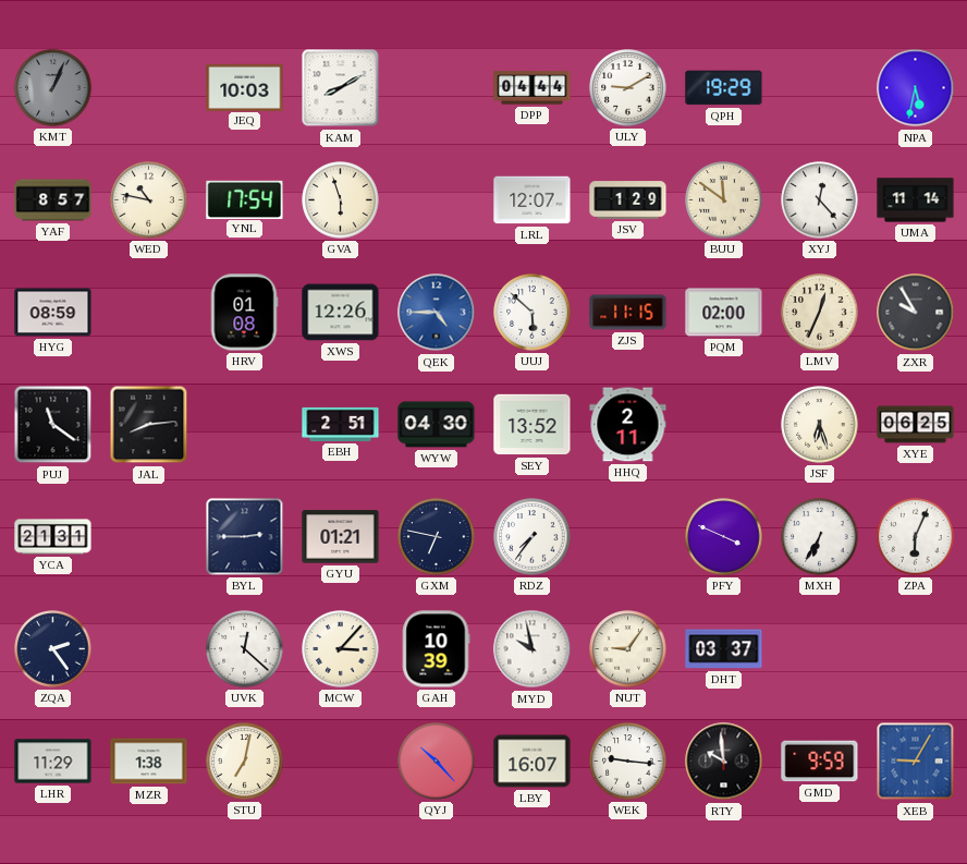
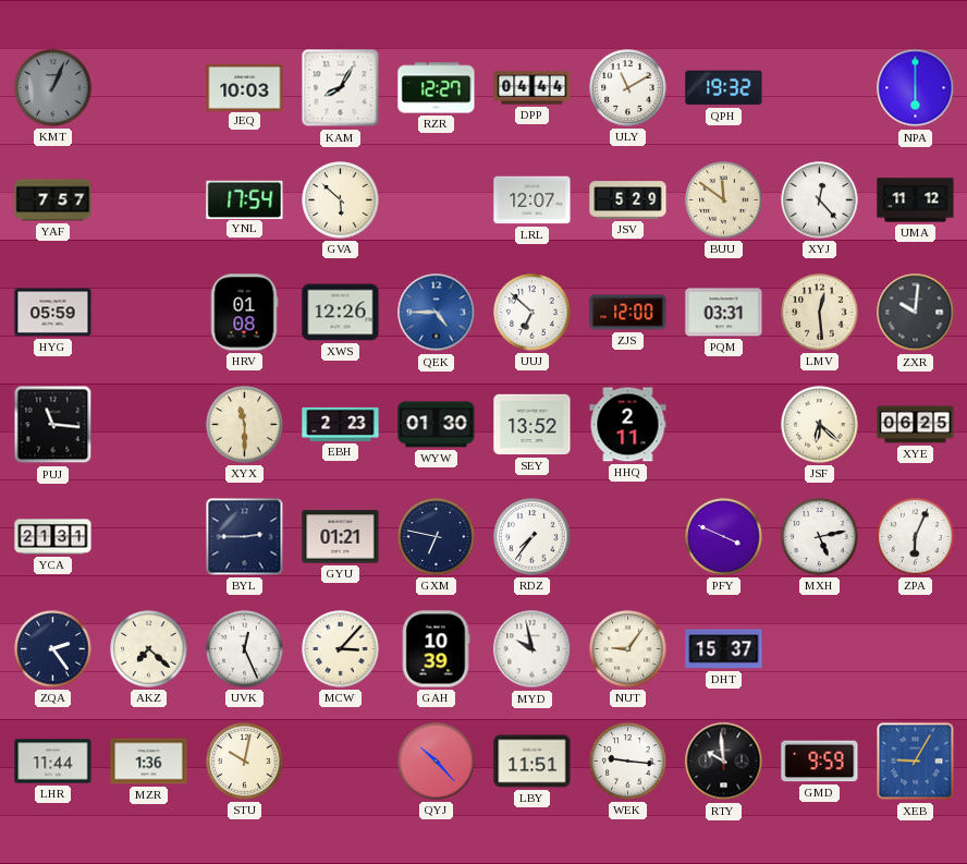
KAM: 8:10 -> 8:05 (341, 88)
RZR: none -> 12:27 (437, 88)
ULY: 9:10 -> 11:10 (628, 88)
QPH: 19:29 -> 19:32 (724, 88)
NPA: 5:32 -> 6:00 (916, 88)
YAF: 8:57 -> 7:57 (53, 200)
WED: 10:47 -> none (149, 200)
GVA: 5:57 -> 5:52 (341, 200)
JSV: 1:29 -> 5:29 (628, 200)
UMA: 11:14 -> 11:12 (916, 200)
HYG: 08:59 -> 05:59 (53, 313)
UUJ: 5:52 -> 6:52 (533, 313)
ZJS: 11:15 -> 12:00 (628, 313)
PQM: 02:00 -> 03:31 (724, 313)
LMV: 12:34 -> 12:29 (820, 313)
ZXR: 9:55 -> 10:01 (916, 313)
PUJ: 11:21 -> 11:16 (53, 425)
JAL: 8:14 -> none (149, 425)
XYX: none -> 11:30 (245, 425)
EBH: 2:51 -> 2:23 (341, 424)
WYW: 04:30 -> 01:30 (437, 425)
JSF: 6:27 -> 6:22 (820, 425)
MXH: 6:35 -> 5:13 (820, 537)
AKZ: none -> 7:22 (149, 649)
UVK: 12:22 -> 12:26 (245, 649)
DHT: 03:37 -> 15:37 (724, 649)
LHR: 11:29 -> 11:44 (53, 762)
MZR: 1:38 -> 1:36 (149, 762)
STU: 7:02 -> 10:02 (245, 762)
LBY: 16:07 -> 11:51 (533, 762)
